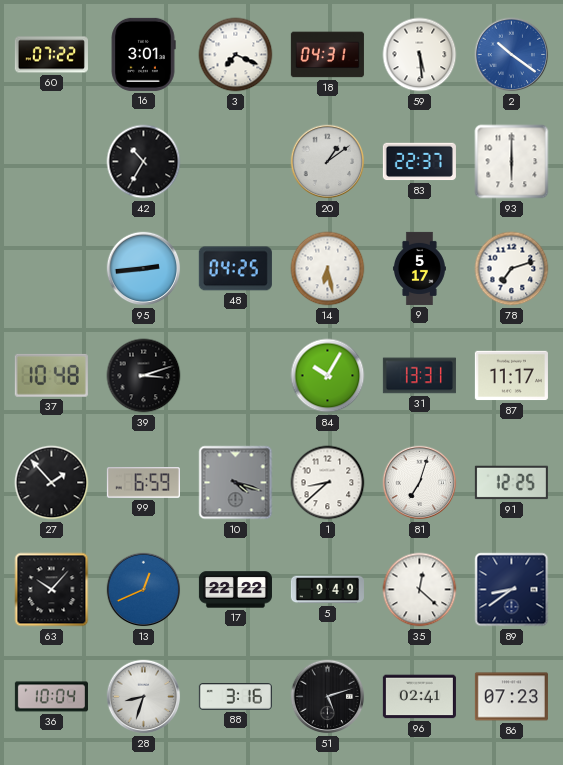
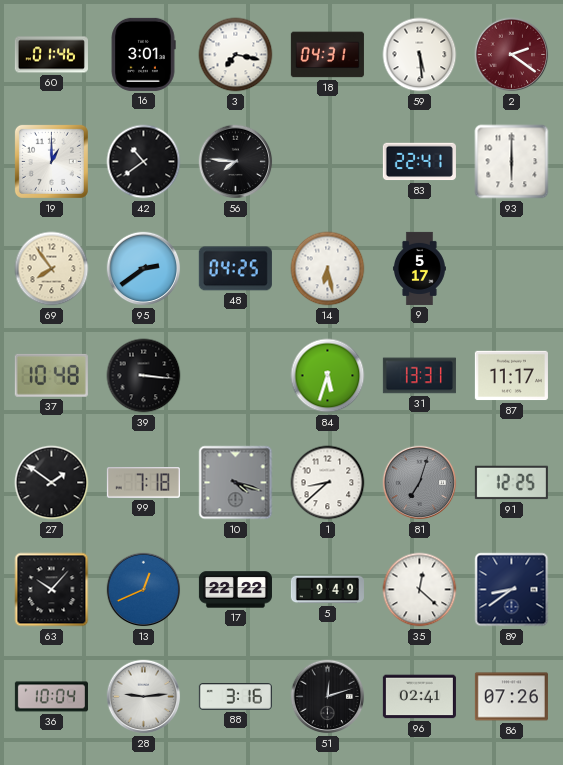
60: 07:22 -> 01:46 (51, 55)
3: 7:19 -> 7:17 (236, 55)
2: 10:21 -> 2:21 (512, 55)
2 dial: blue -> burgundy (512, 55)
19: none -> 1:00 (51, 161)
42: 10:35 -> 10:39 (144, 162)
56: none -> 7:46 (236, 162)
20: 1:09 -> none (328, 162)
83: 22:37 -> 22:41 (419, 162)
69: none -> 7:54 (52, 269)
95: 2:44 -> 2:39 (144, 269)
78: 7:12 -> none (512, 269)
39: 3:12 -> 3:16 (144, 376)
84: 10:05 -> 5:33 (328, 376)
27: 1:53 -> 1:51 (52, 483)
99: 6:59 -> 7:18 (143, 483)
81 dial: white -> grey (420, 483)
28: 8:33 -> 9:14 (144, 697)
51: 5:12 -> 12:12 (328, 697)
86: 07:23 -> 07:26 (511, 697)
